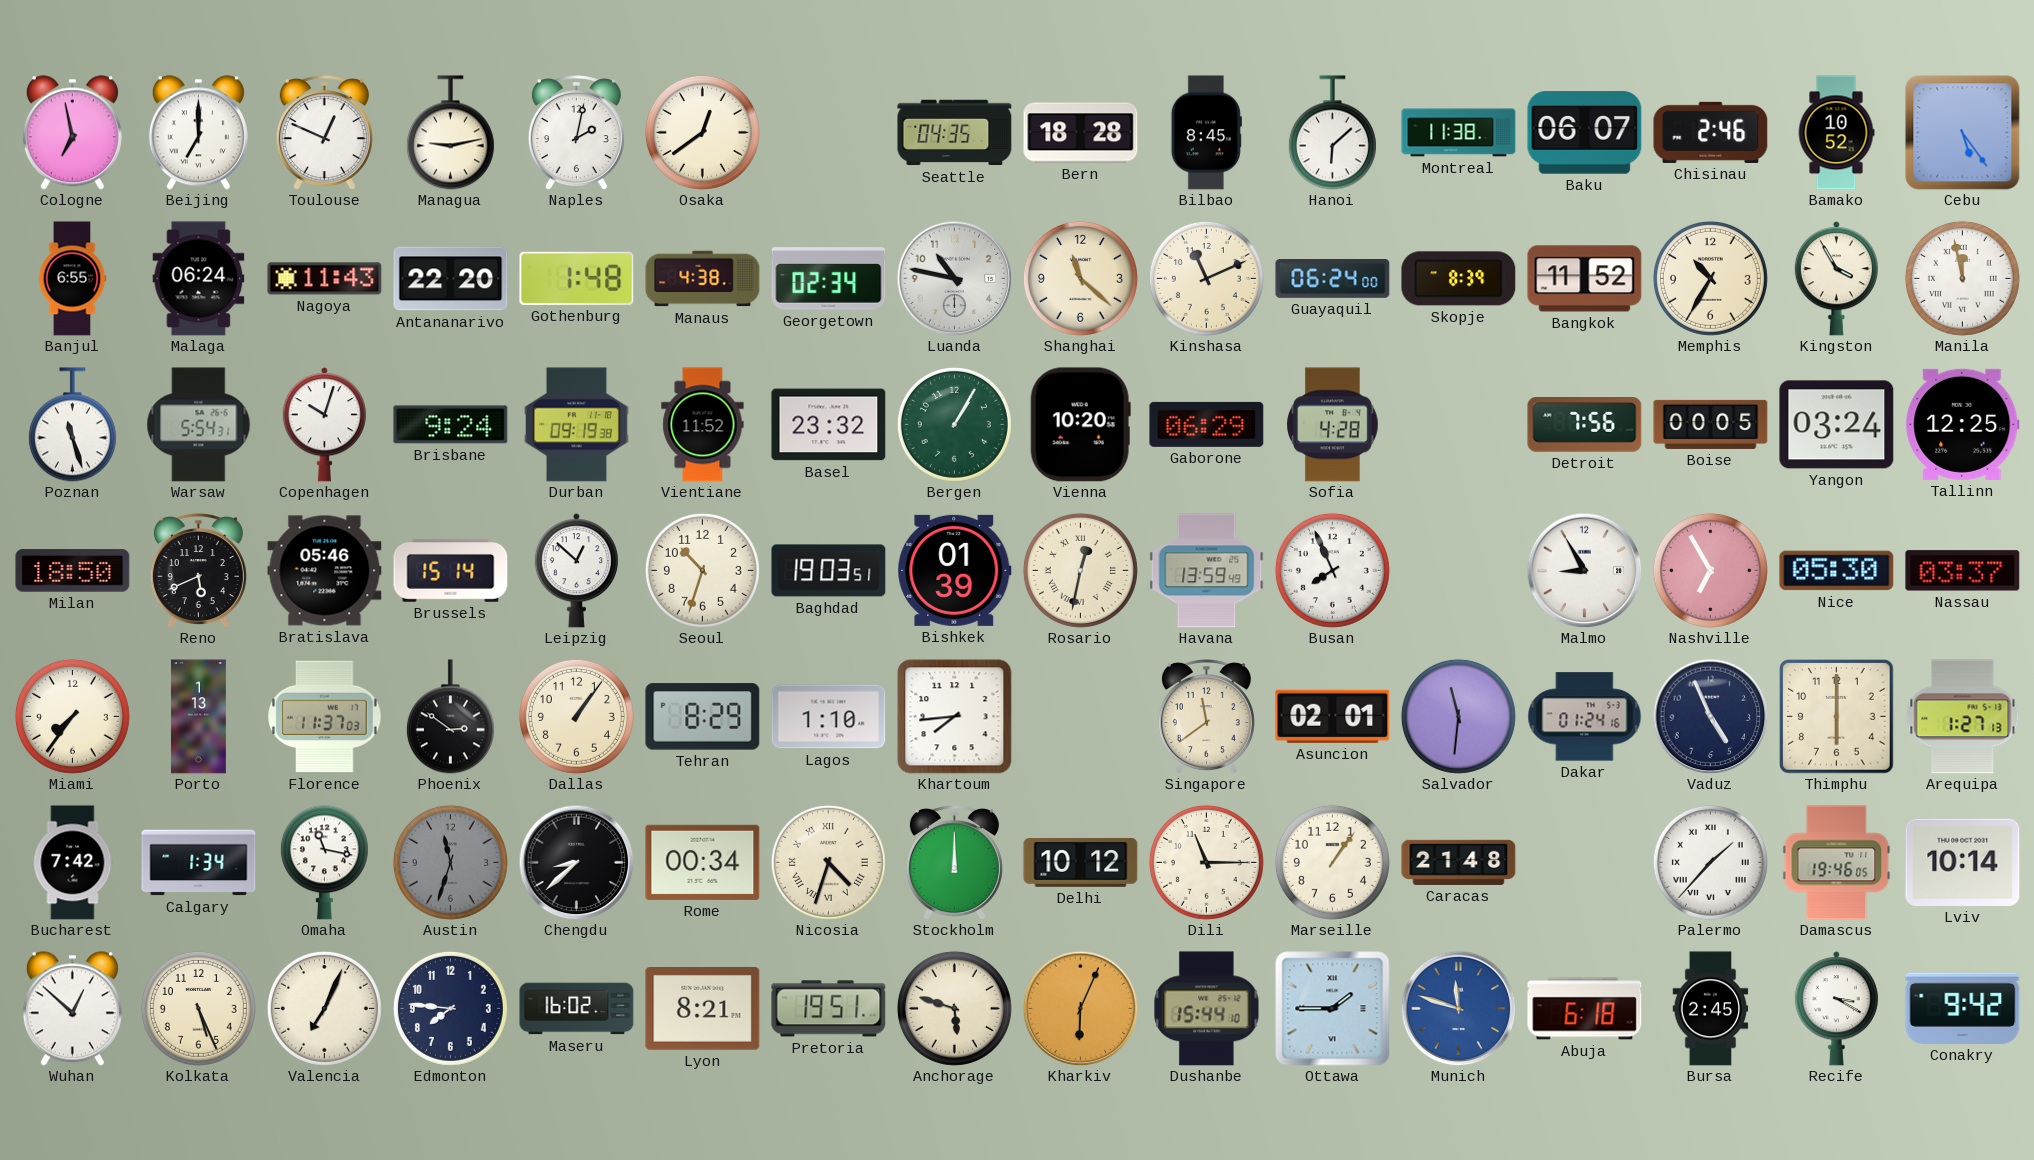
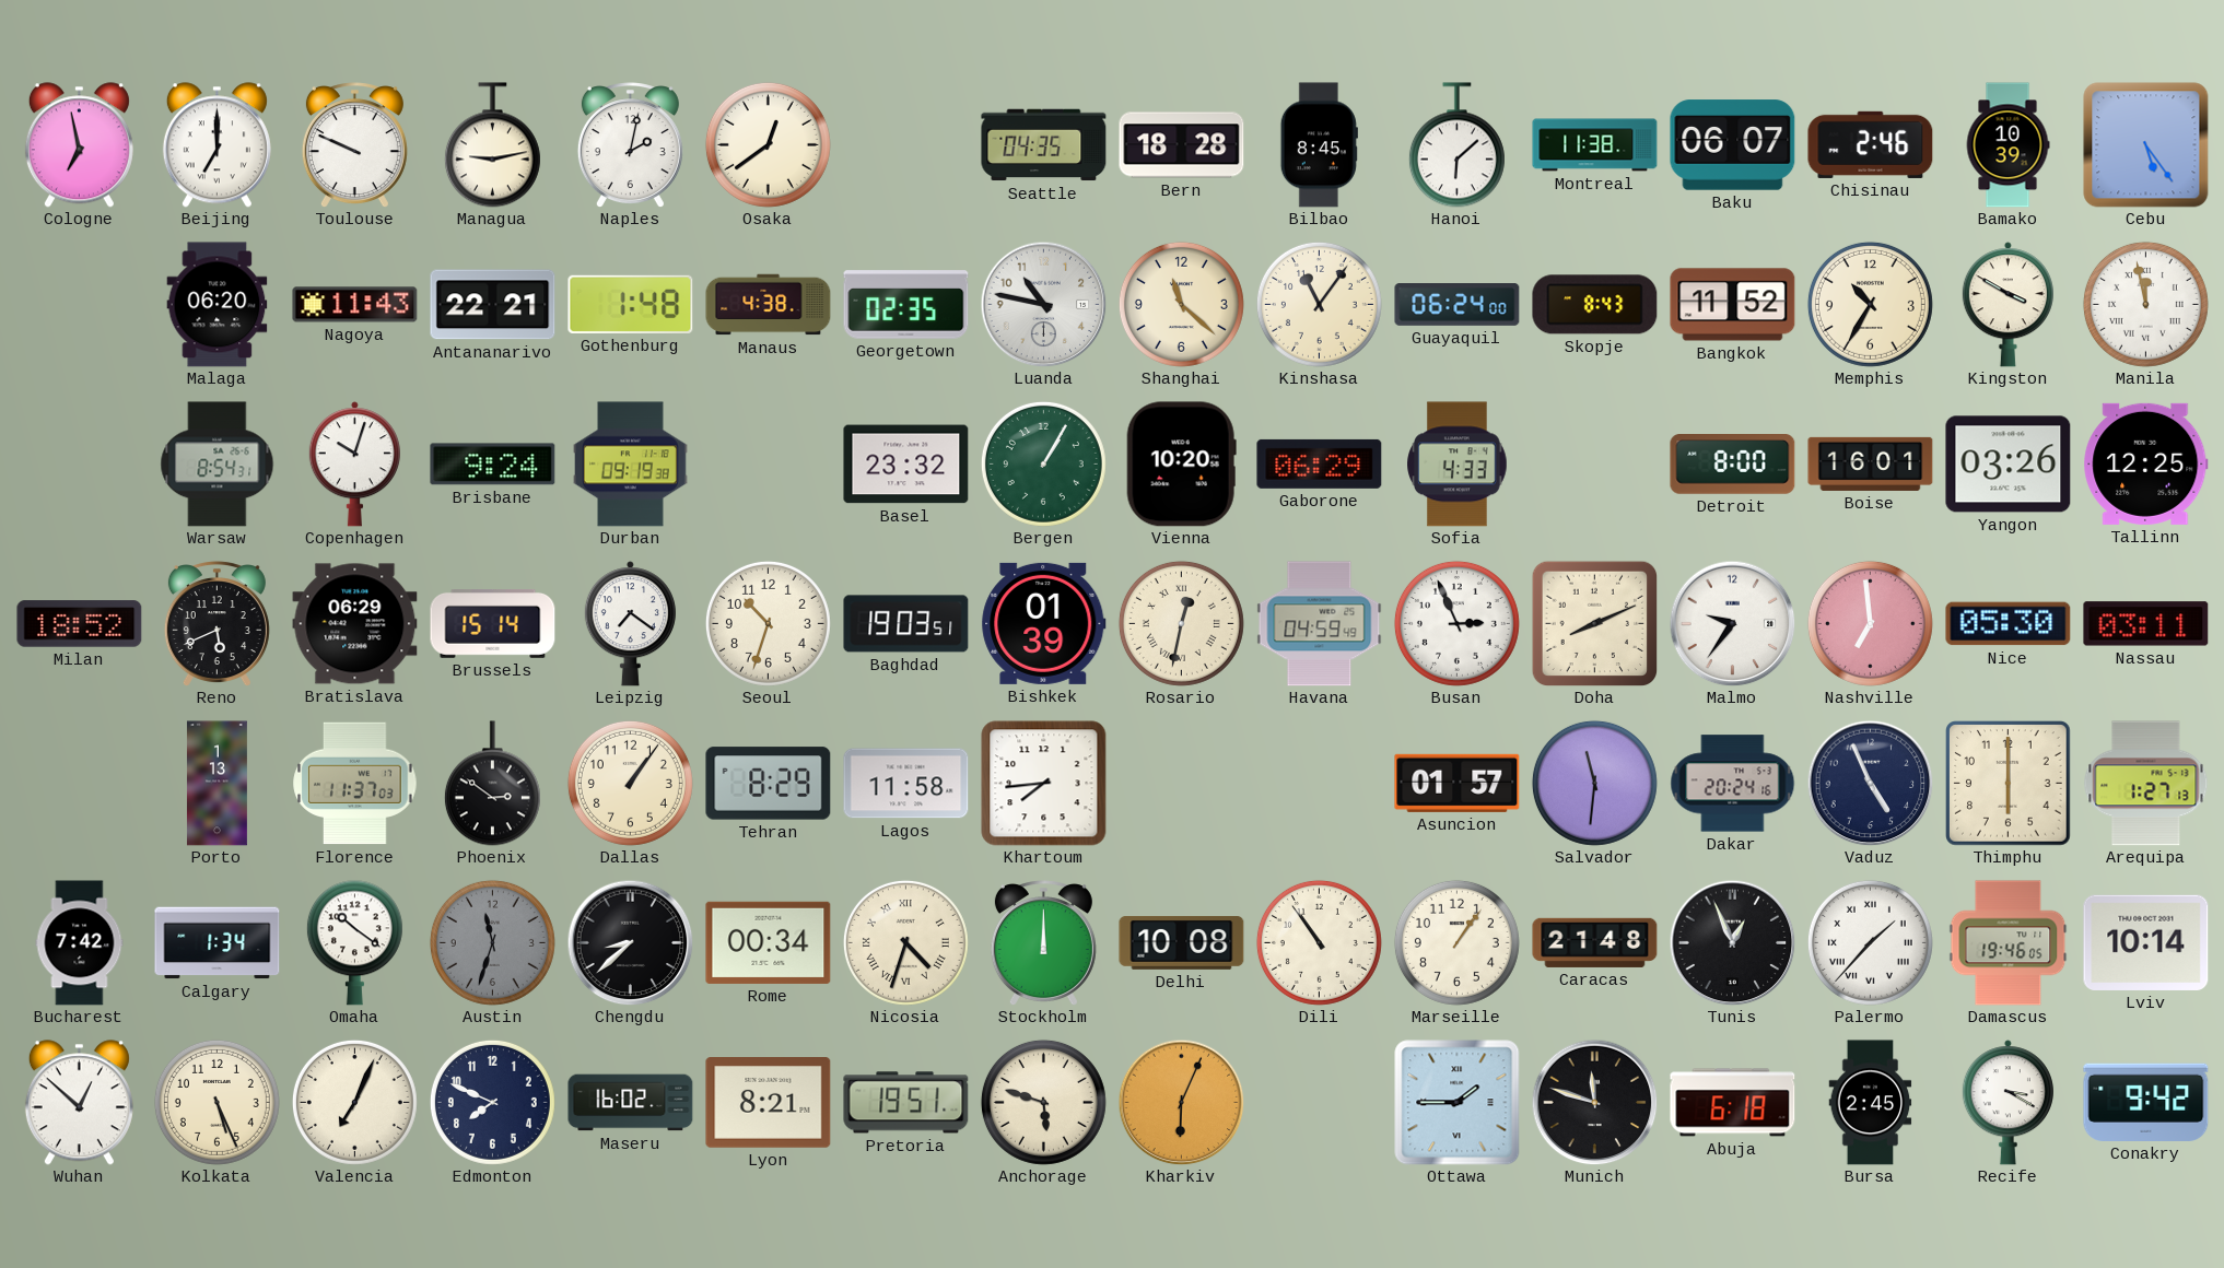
Toulouse: 12:49 -> 9:49 (354, 145)
Bamako: 10:52 -> 10:39 (2008, 145)
Banjul: 6:55 -> none (72, 279)
Malaga: 06:24 -> 06:20 (218, 305)
Antananarivo: 22:20 -> 22:21 (493, 305)
Georgetown: 02:34 -> 02:35 (906, 305)
Kinshasa: 11:11 -> 11:06 (1319, 304)
Skopje: 8:39 -> 8:43 (1595, 305)
Kingston: 3:55 -> 3:50 (2008, 305)
Poznan: 11:27 -> none (72, 425)
Warsaw: 5:54 -> 8:54 (218, 465)
Vientiane: 11:52 -> none (703, 425)
Sofia: 4:28 -> 4:33 (1458, 465)
Detroit: 7:56 -> 8:00 (1733, 465)
Boise: 00:05 -> 16:01 (1871, 463)
Yangon: 03:24 -> 03:26 (2009, 465)
Milan: 18:50 -> 18:52 (80, 624)
Bratislava: 05:46 -> 06:29 (355, 624)
Leipzig: 12:52 -> 7:21 (630, 624)
Havana: 13:59 -> 04:59 (1320, 624)
Busan: 7:56 -> 2:56 (1456, 623)
Doha: none -> 8:11 (1594, 623)
Malmo: 8:55 -> 9:36 (1732, 623)
Nashville: 6:55 -> 6:59 (1870, 623)
Nassau: 03:37 -> 03:11 (2146, 624)
Miami: 7:36 -> none (72, 716)
Lagos: 1:10 -> 11:58 (906, 784)
Singapore: 11:39 -> none (1206, 717)
Asuncion: 02:01 -> 01:57 (1458, 783)
Dakar: 01:24 -> 20:24 (1733, 784)
Omaha: 11:17 -> 10:21 (354, 943)
Delhi: 10:12 -> 10:08 (1182, 943)
Dili: 11:15 -> 10:54 (1319, 942)
Tunis: none -> 12:56 (1732, 942)
Edmonton: 7:46 -> 7:49 (492, 1102)
Dushanbe: 15:44 -> none (1207, 1009)
Munich dial: blue -> black (1594, 1102)
